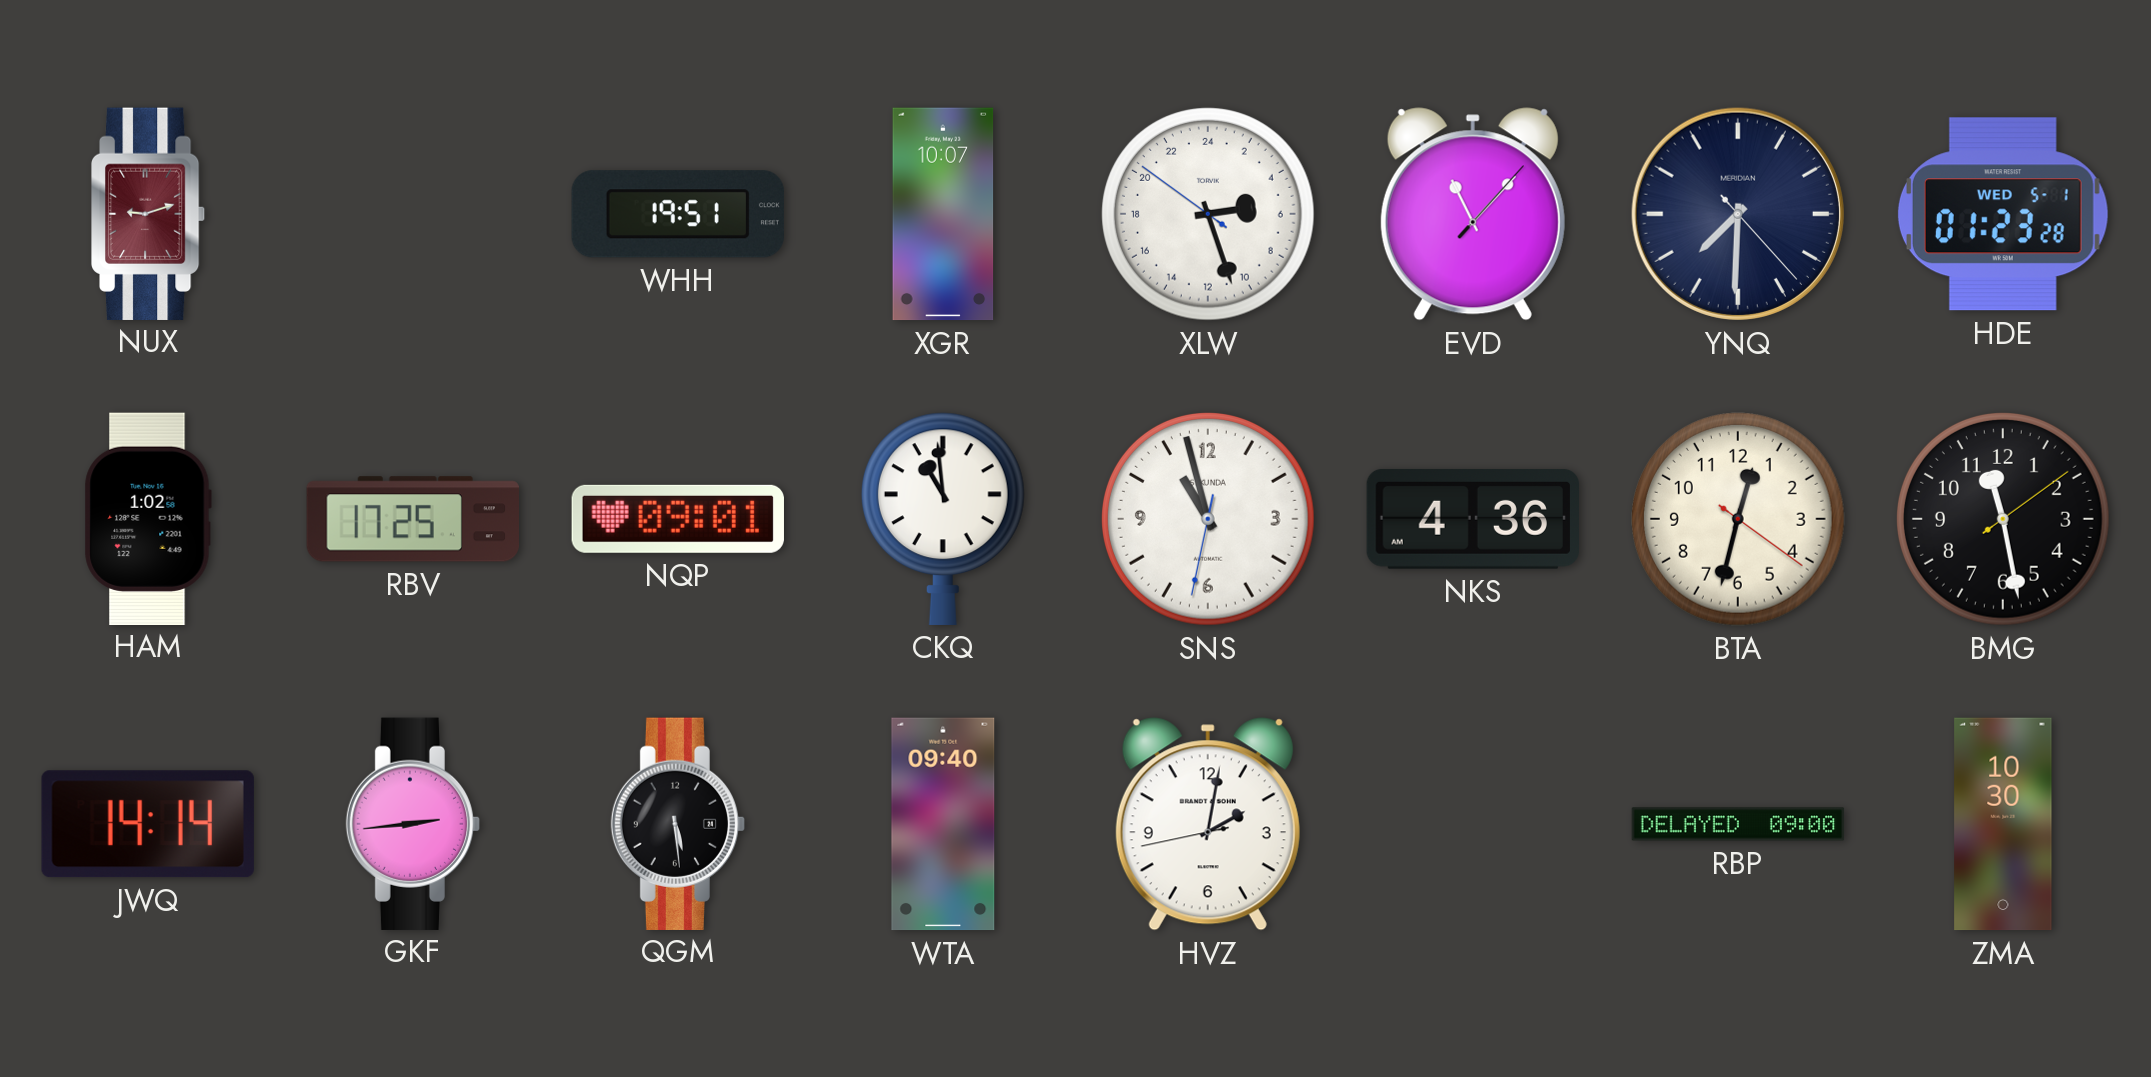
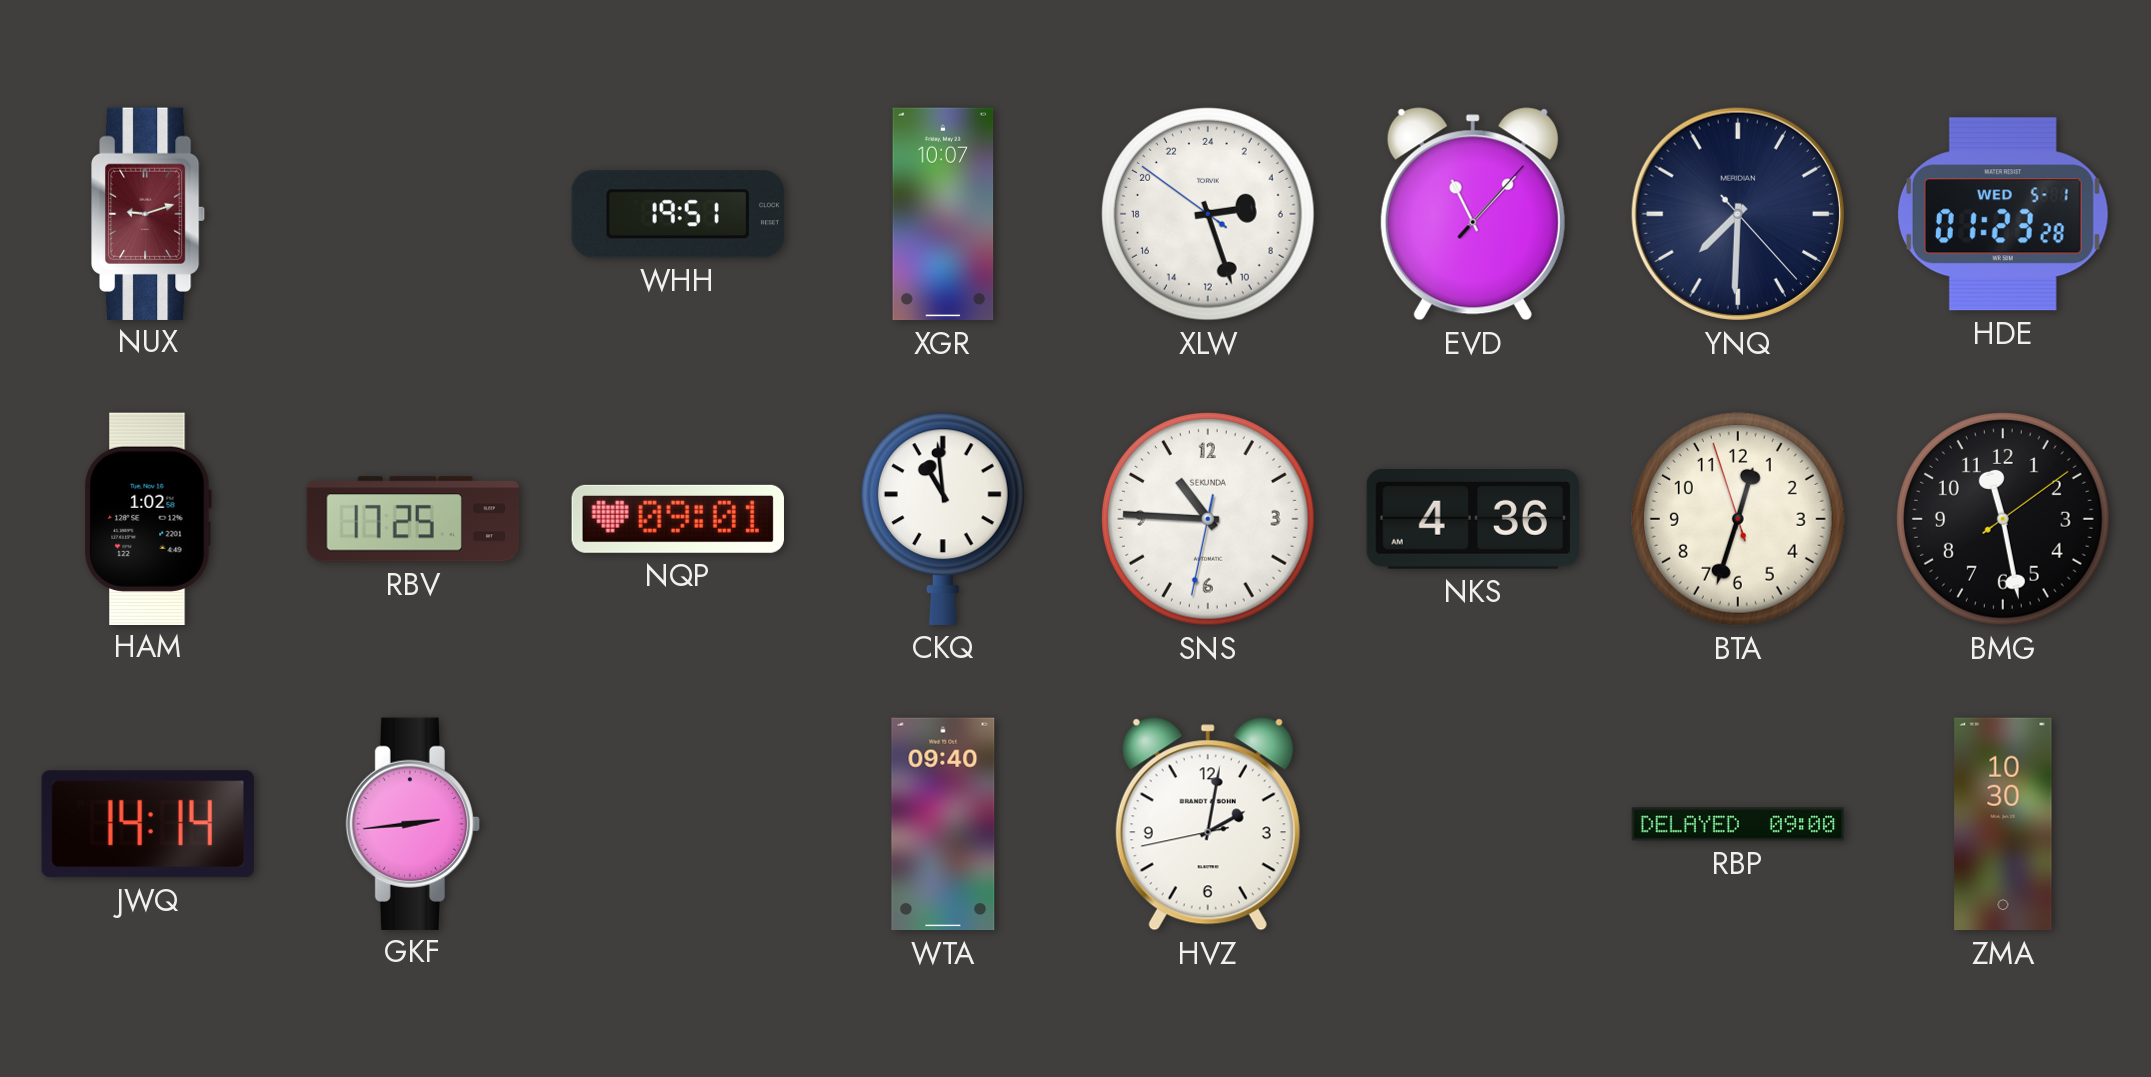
SNS: 10:57 -> 10:45 (1208, 519)
BTA: 12:32:21 -> 12:32:57 (1738, 519)
QGM: 5:29 -> none (678, 823)
